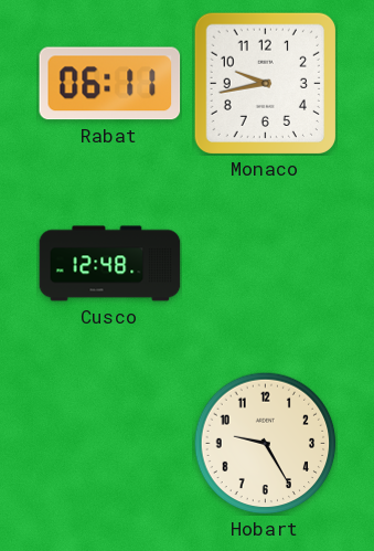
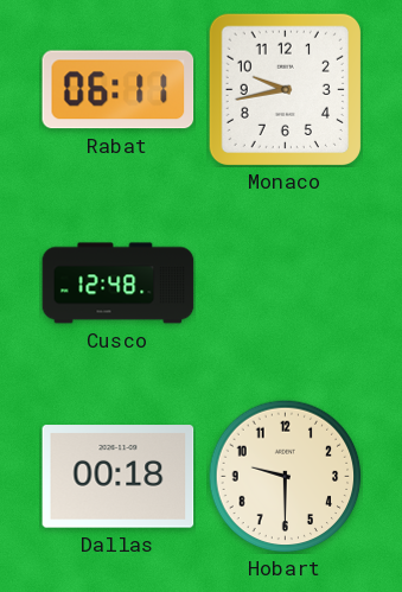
Dallas: none -> 00:18 (119, 477)
Hobart: 9:25 -> 9:30 (285, 476)
